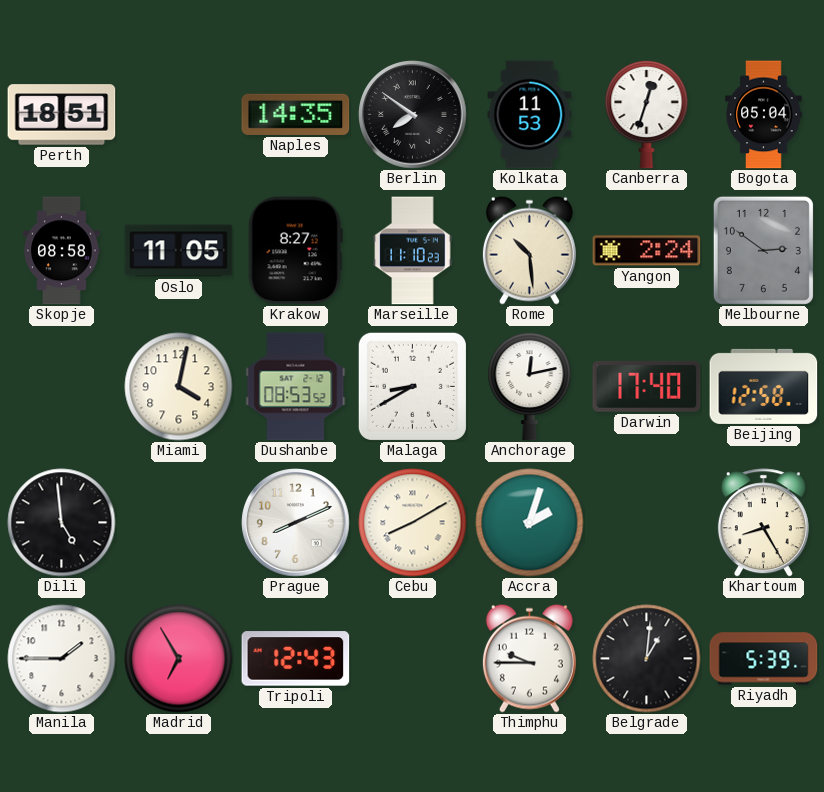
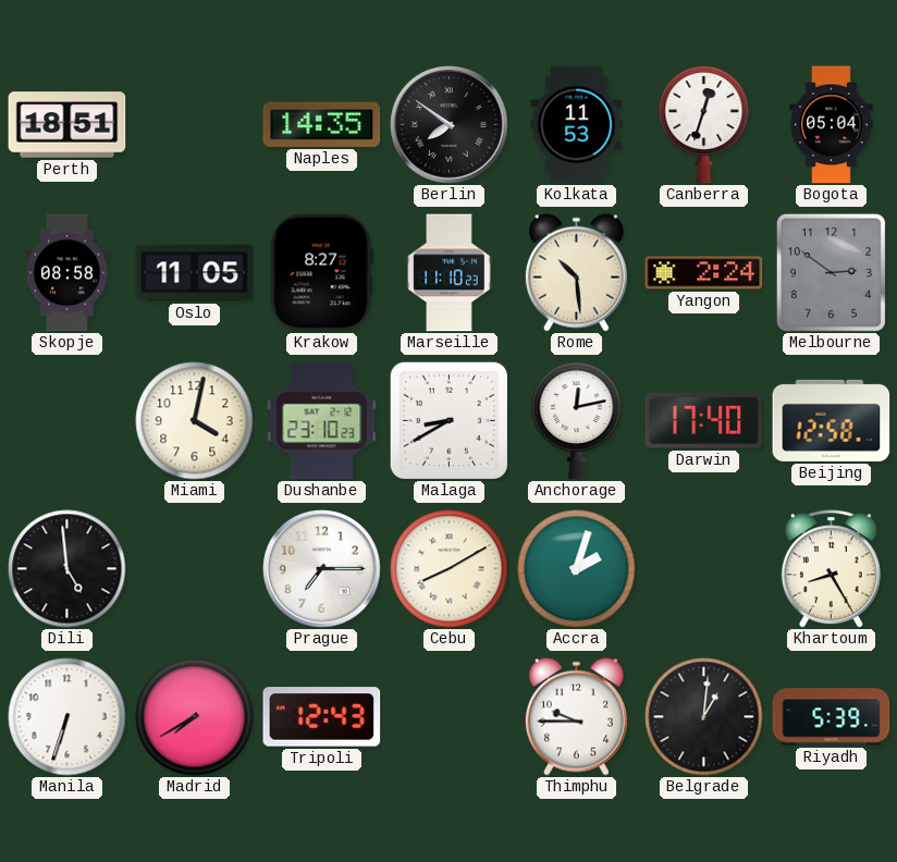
Dushanbe: 08:53 -> 23:10 (322, 421)
Prague: 8:11 -> 7:15 (322, 569)
Manila: 1:45 -> 6:33 (67, 717)
Madrid: 6:55 -> 7:40 (195, 717)
